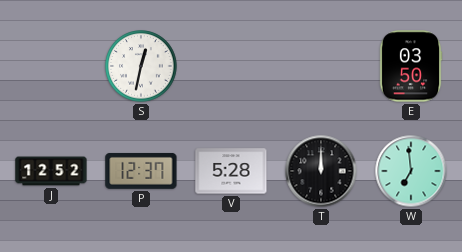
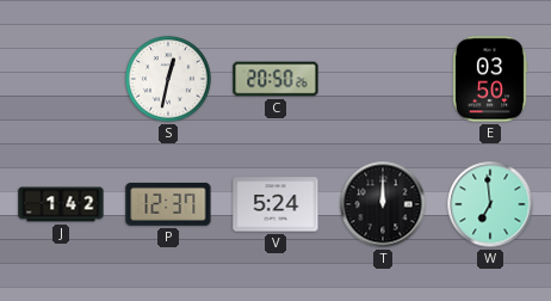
C: none -> 20:50 (275, 79)
J: 12:52 -> 1:42 (61, 204)
V: 5:28 -> 5:24 (275, 204)
